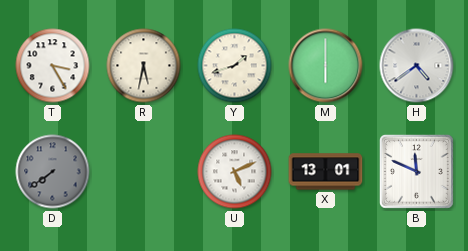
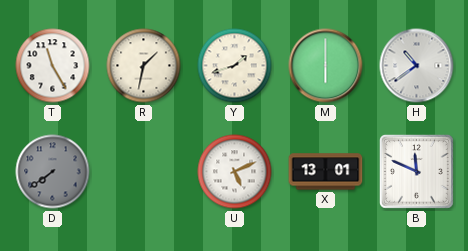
T: 3:25 -> 11:25 (53, 66)
R: 5:32 -> 1:32 (144, 66)
H: 4:39 -> 10:39 (417, 66)
